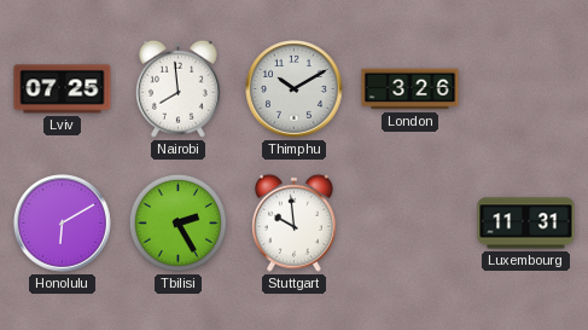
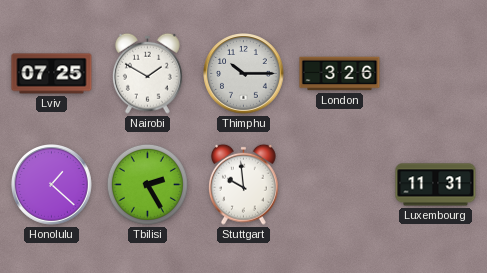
Nairobi: 7:59 -> 1:50 (147, 73)
Thimphu: 10:10 -> 10:15 (244, 74)
Honolulu: 6:10 -> 1:22 (52, 185)
